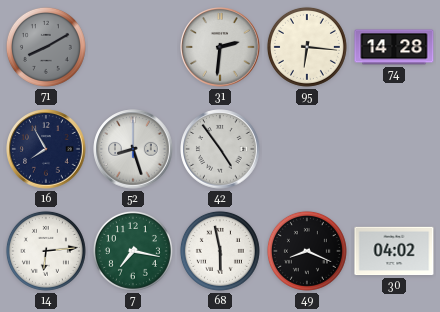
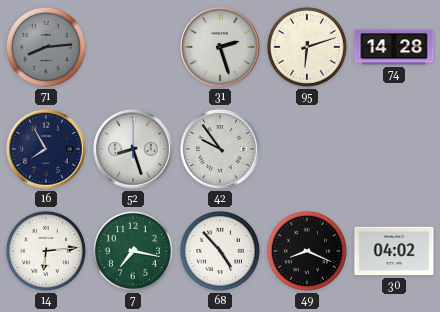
71: 8:10 -> 8:14 (46, 47)
31: 2:31 -> 2:27 (220, 47)
95: 6:16 -> 6:12 (307, 47)
42: 4:54 -> 9:54 (220, 149)
68: 5:58 -> 4:53 (220, 251)
